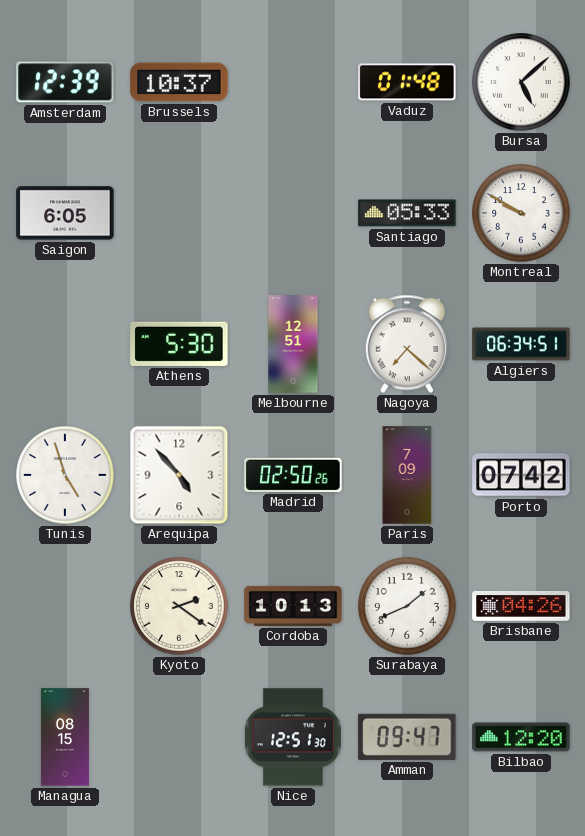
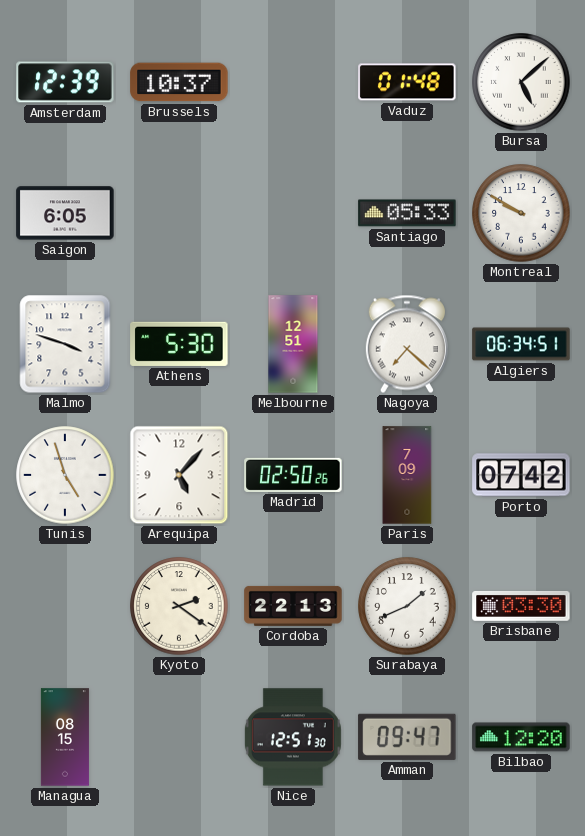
Malmo: none -> 3:48 (65, 344)
Arequipa: 4:53 -> 5:07 (179, 475)
Cordoba: 10:13 -> 22:13 (293, 606)
Brisbane: 04:26 -> 03:30 (521, 606)
